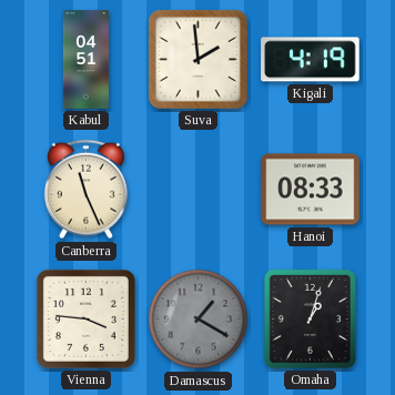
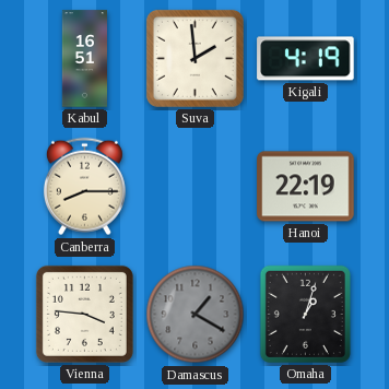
Kabul: 04:51 -> 16:51 (85, 59)
Canberra: 11:26 -> 8:15 (84, 187)
Hanoi: 08:33 -> 22:19 (306, 187)
